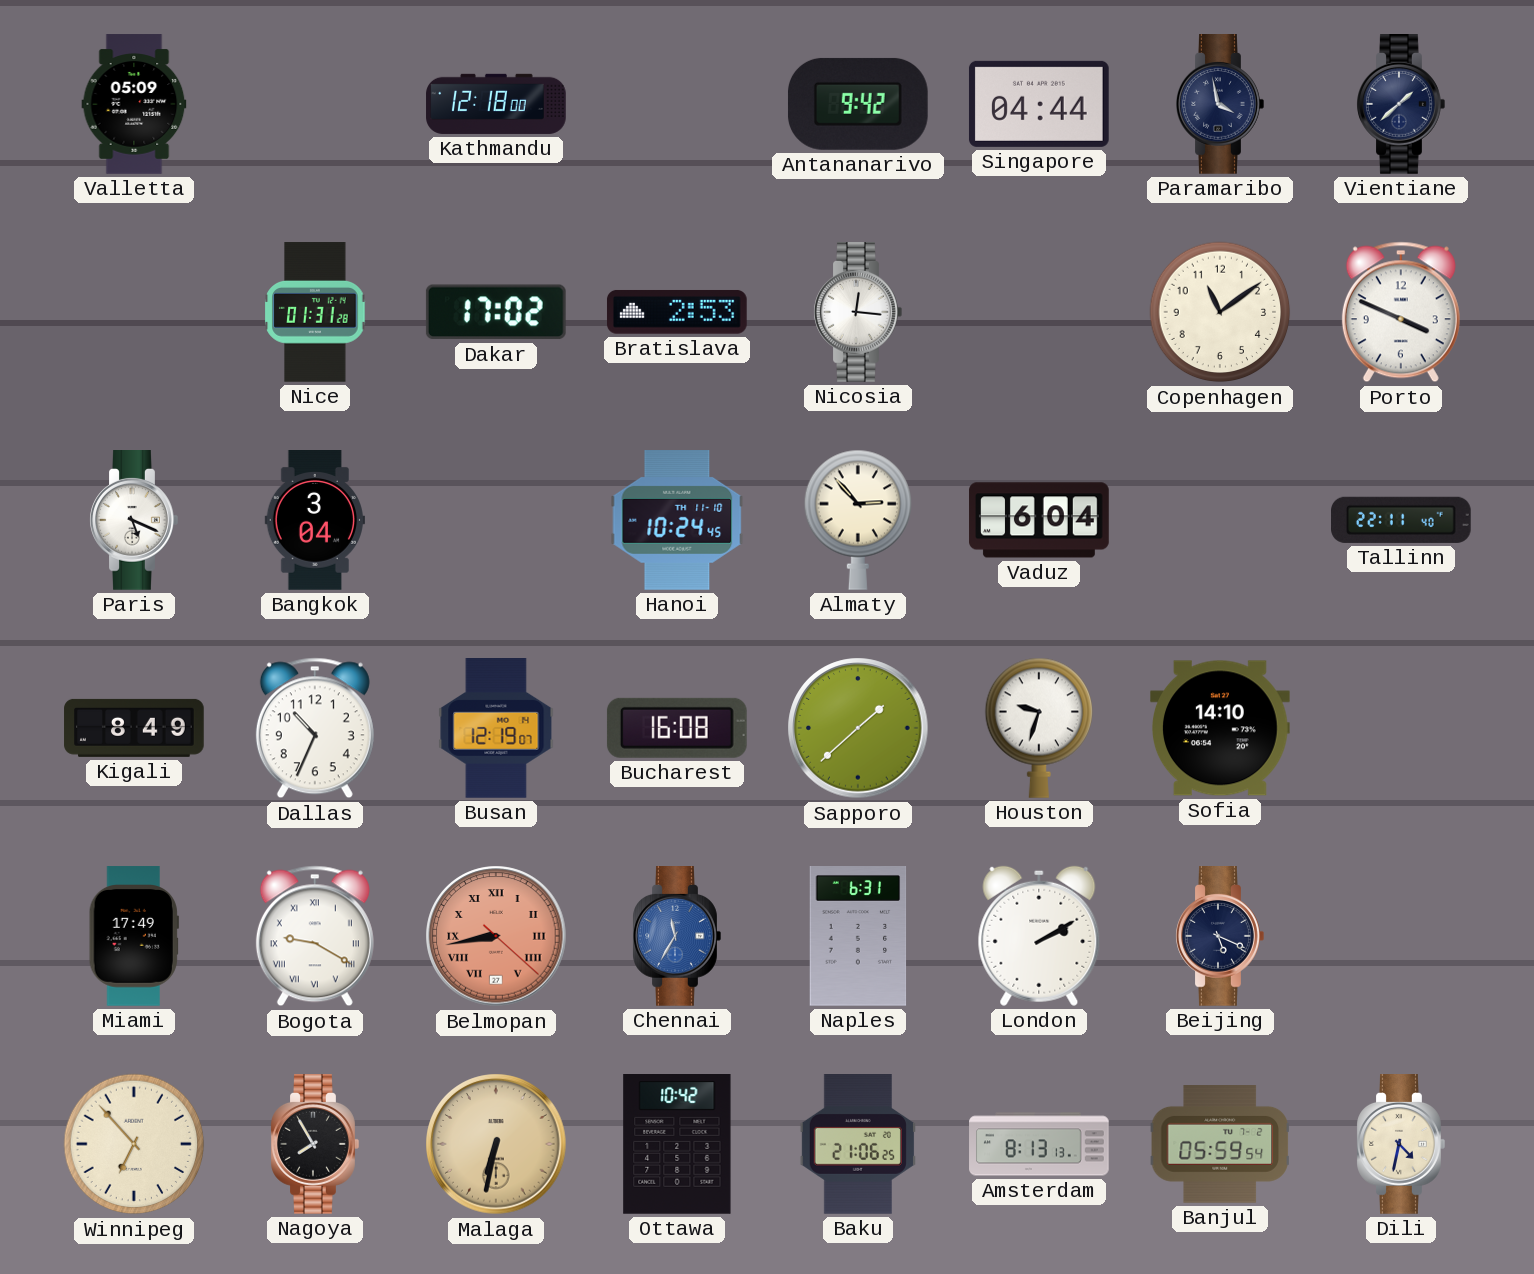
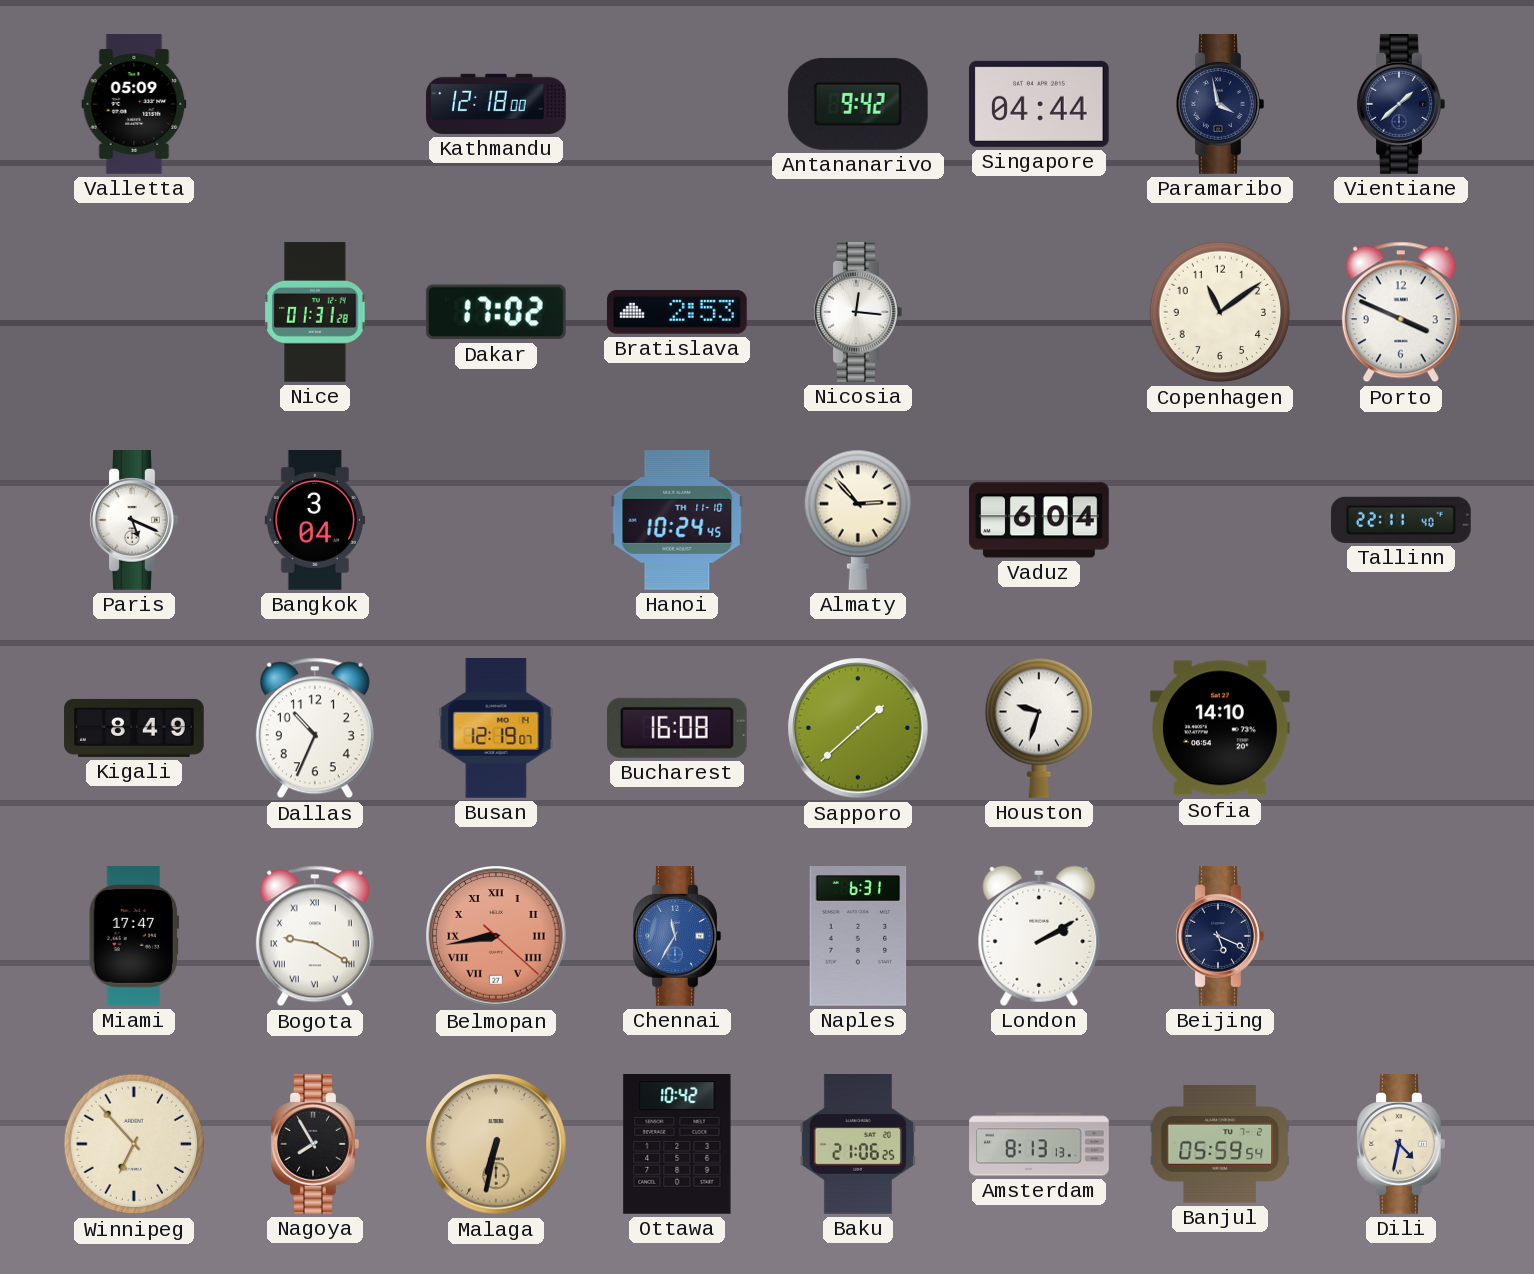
Miami: 17:49 -> 17:47 (134, 936)
